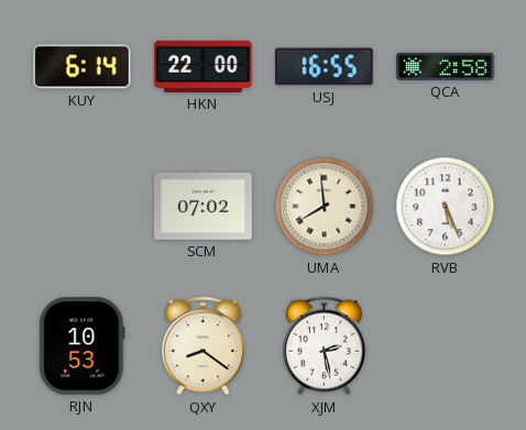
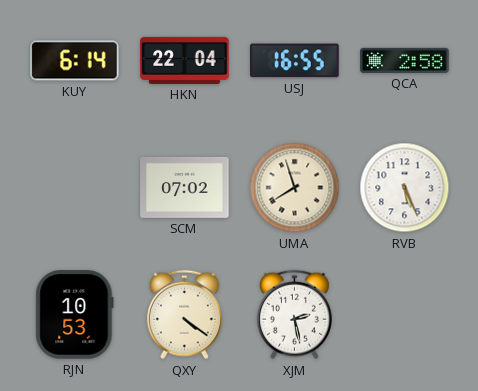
HKN: 22:00 -> 22:04 (185, 60)
UMA: 7:59 -> 7:57 (295, 188)
QXY: 8:21 -> 4:21 (184, 315)
